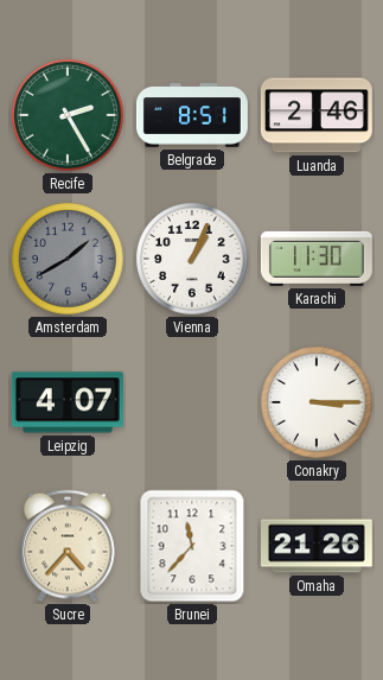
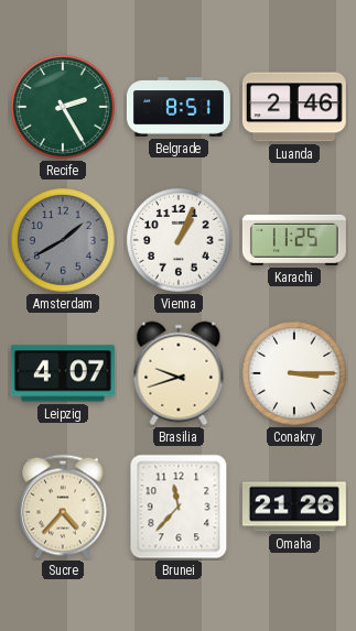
Karachi: 11:30 -> 11:25 (294, 240)
Brasilia: none -> 9:42 (179, 373)
